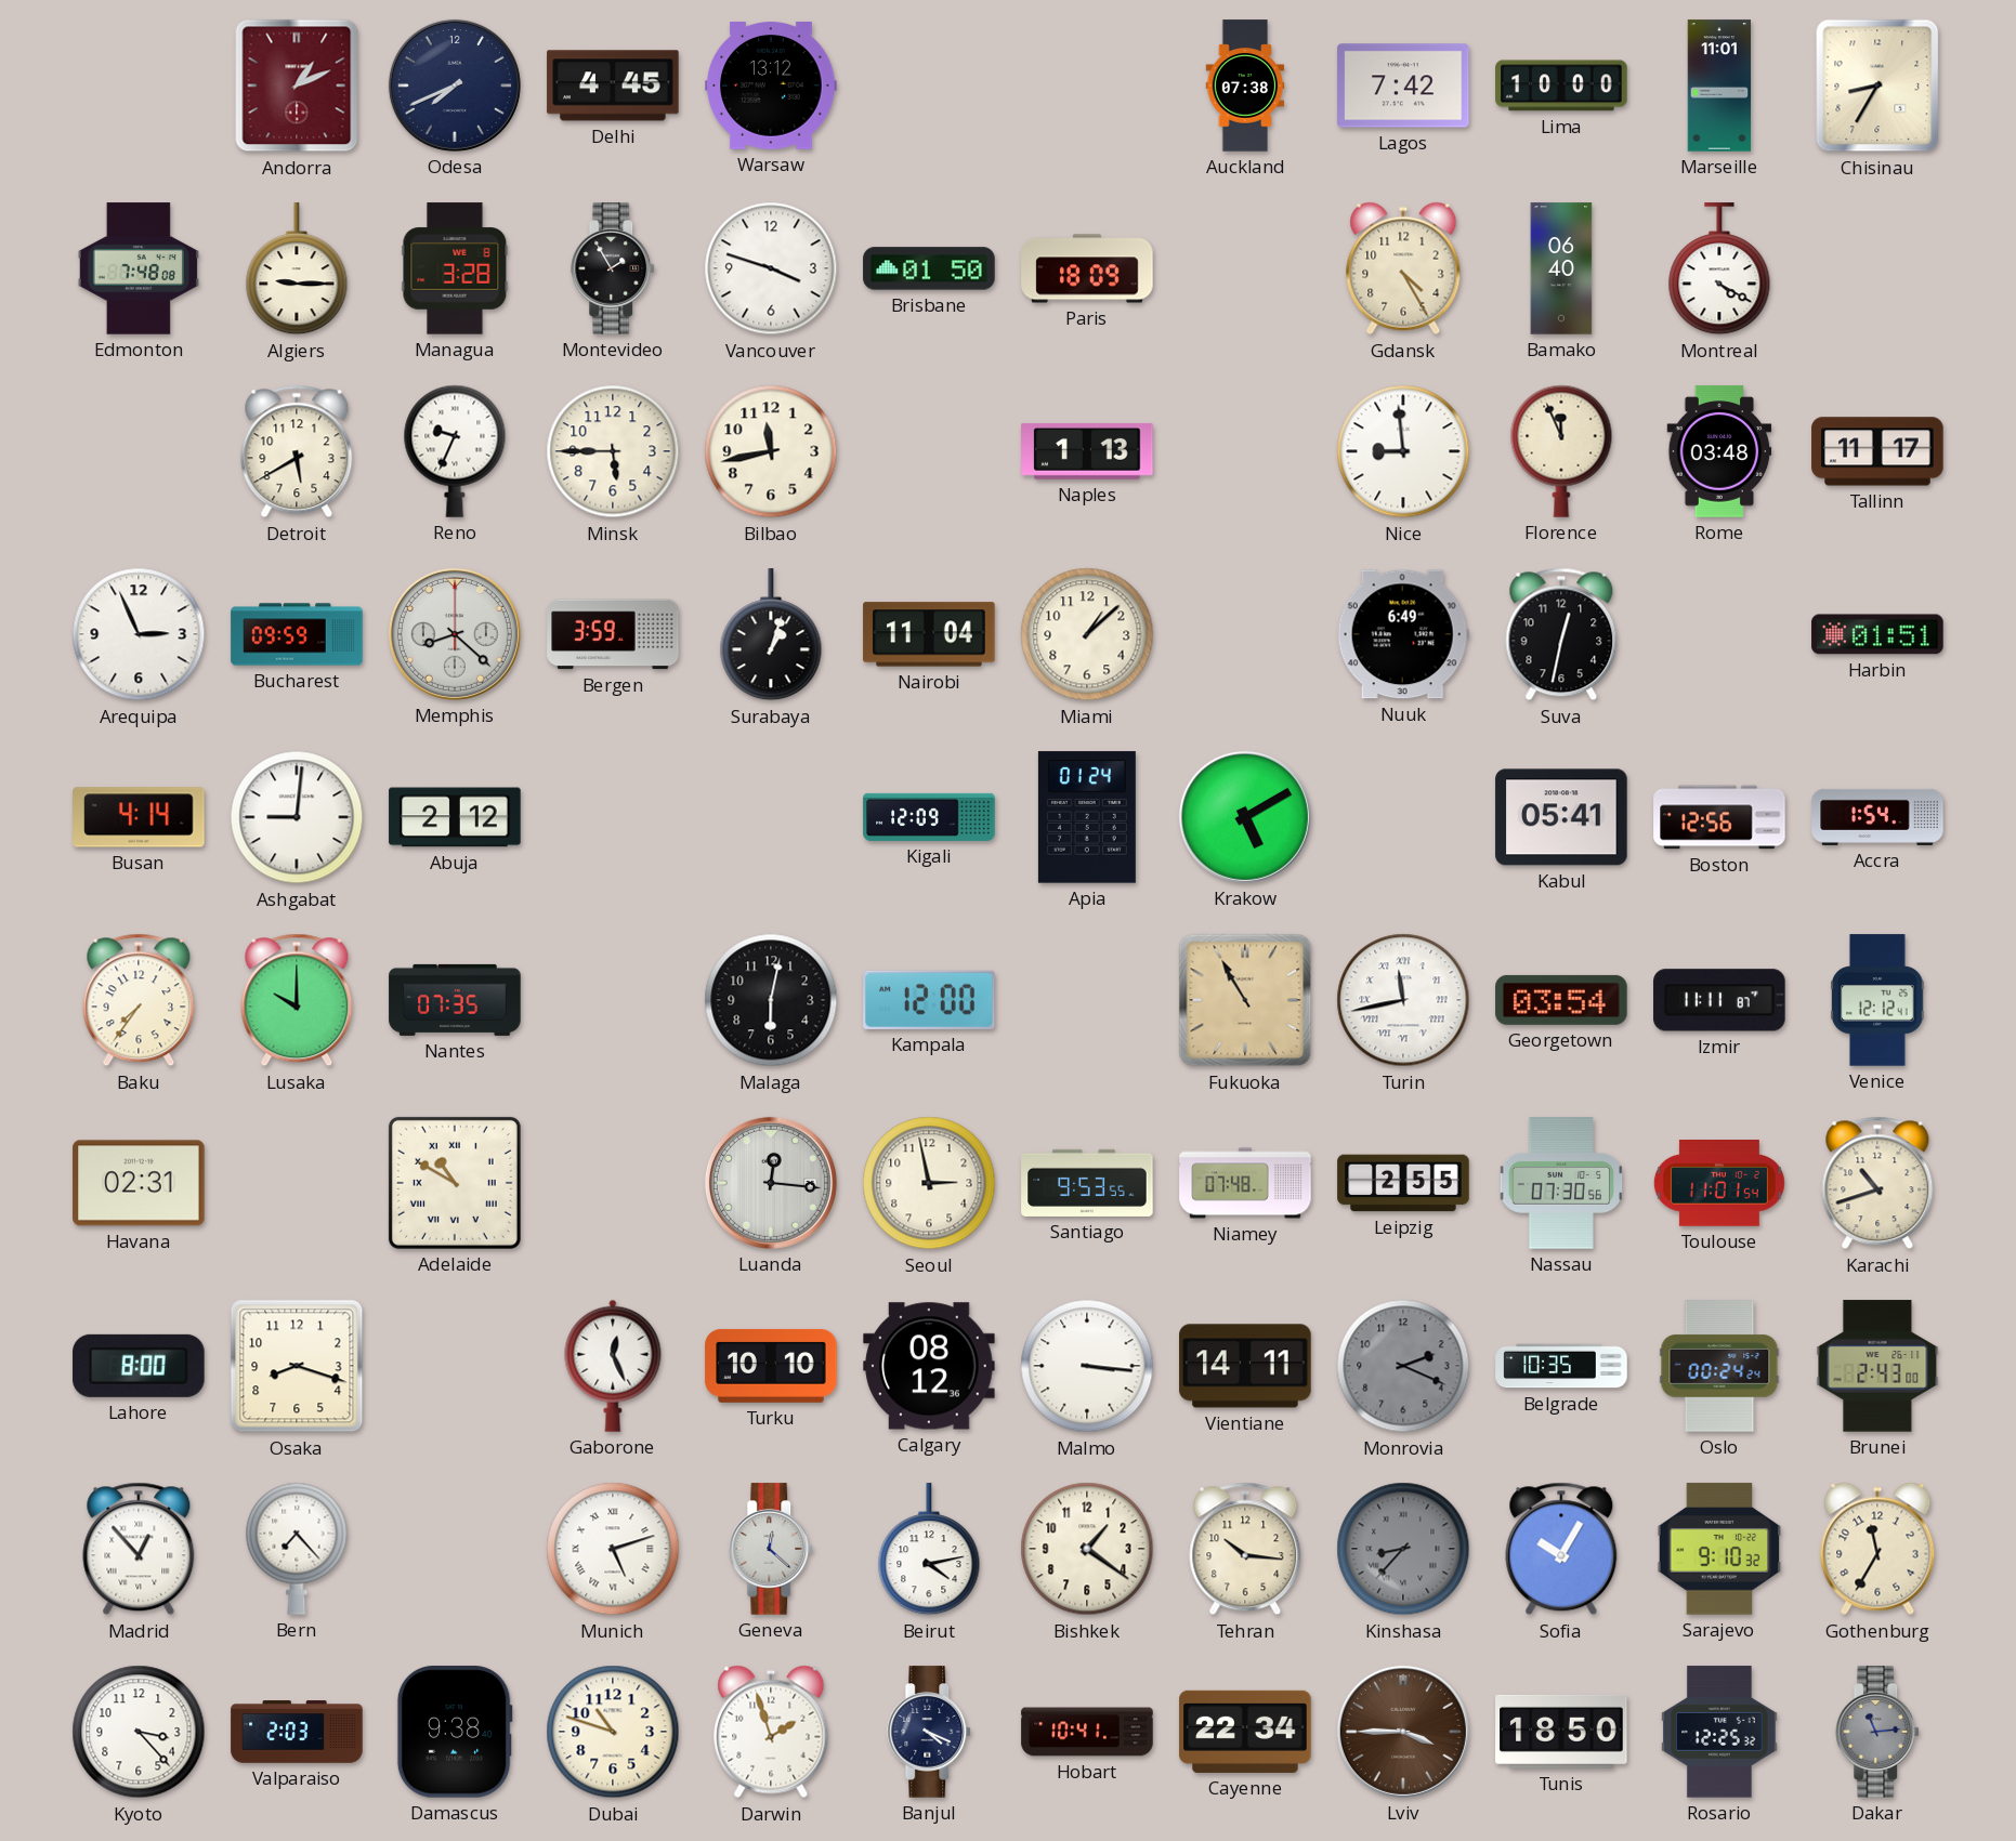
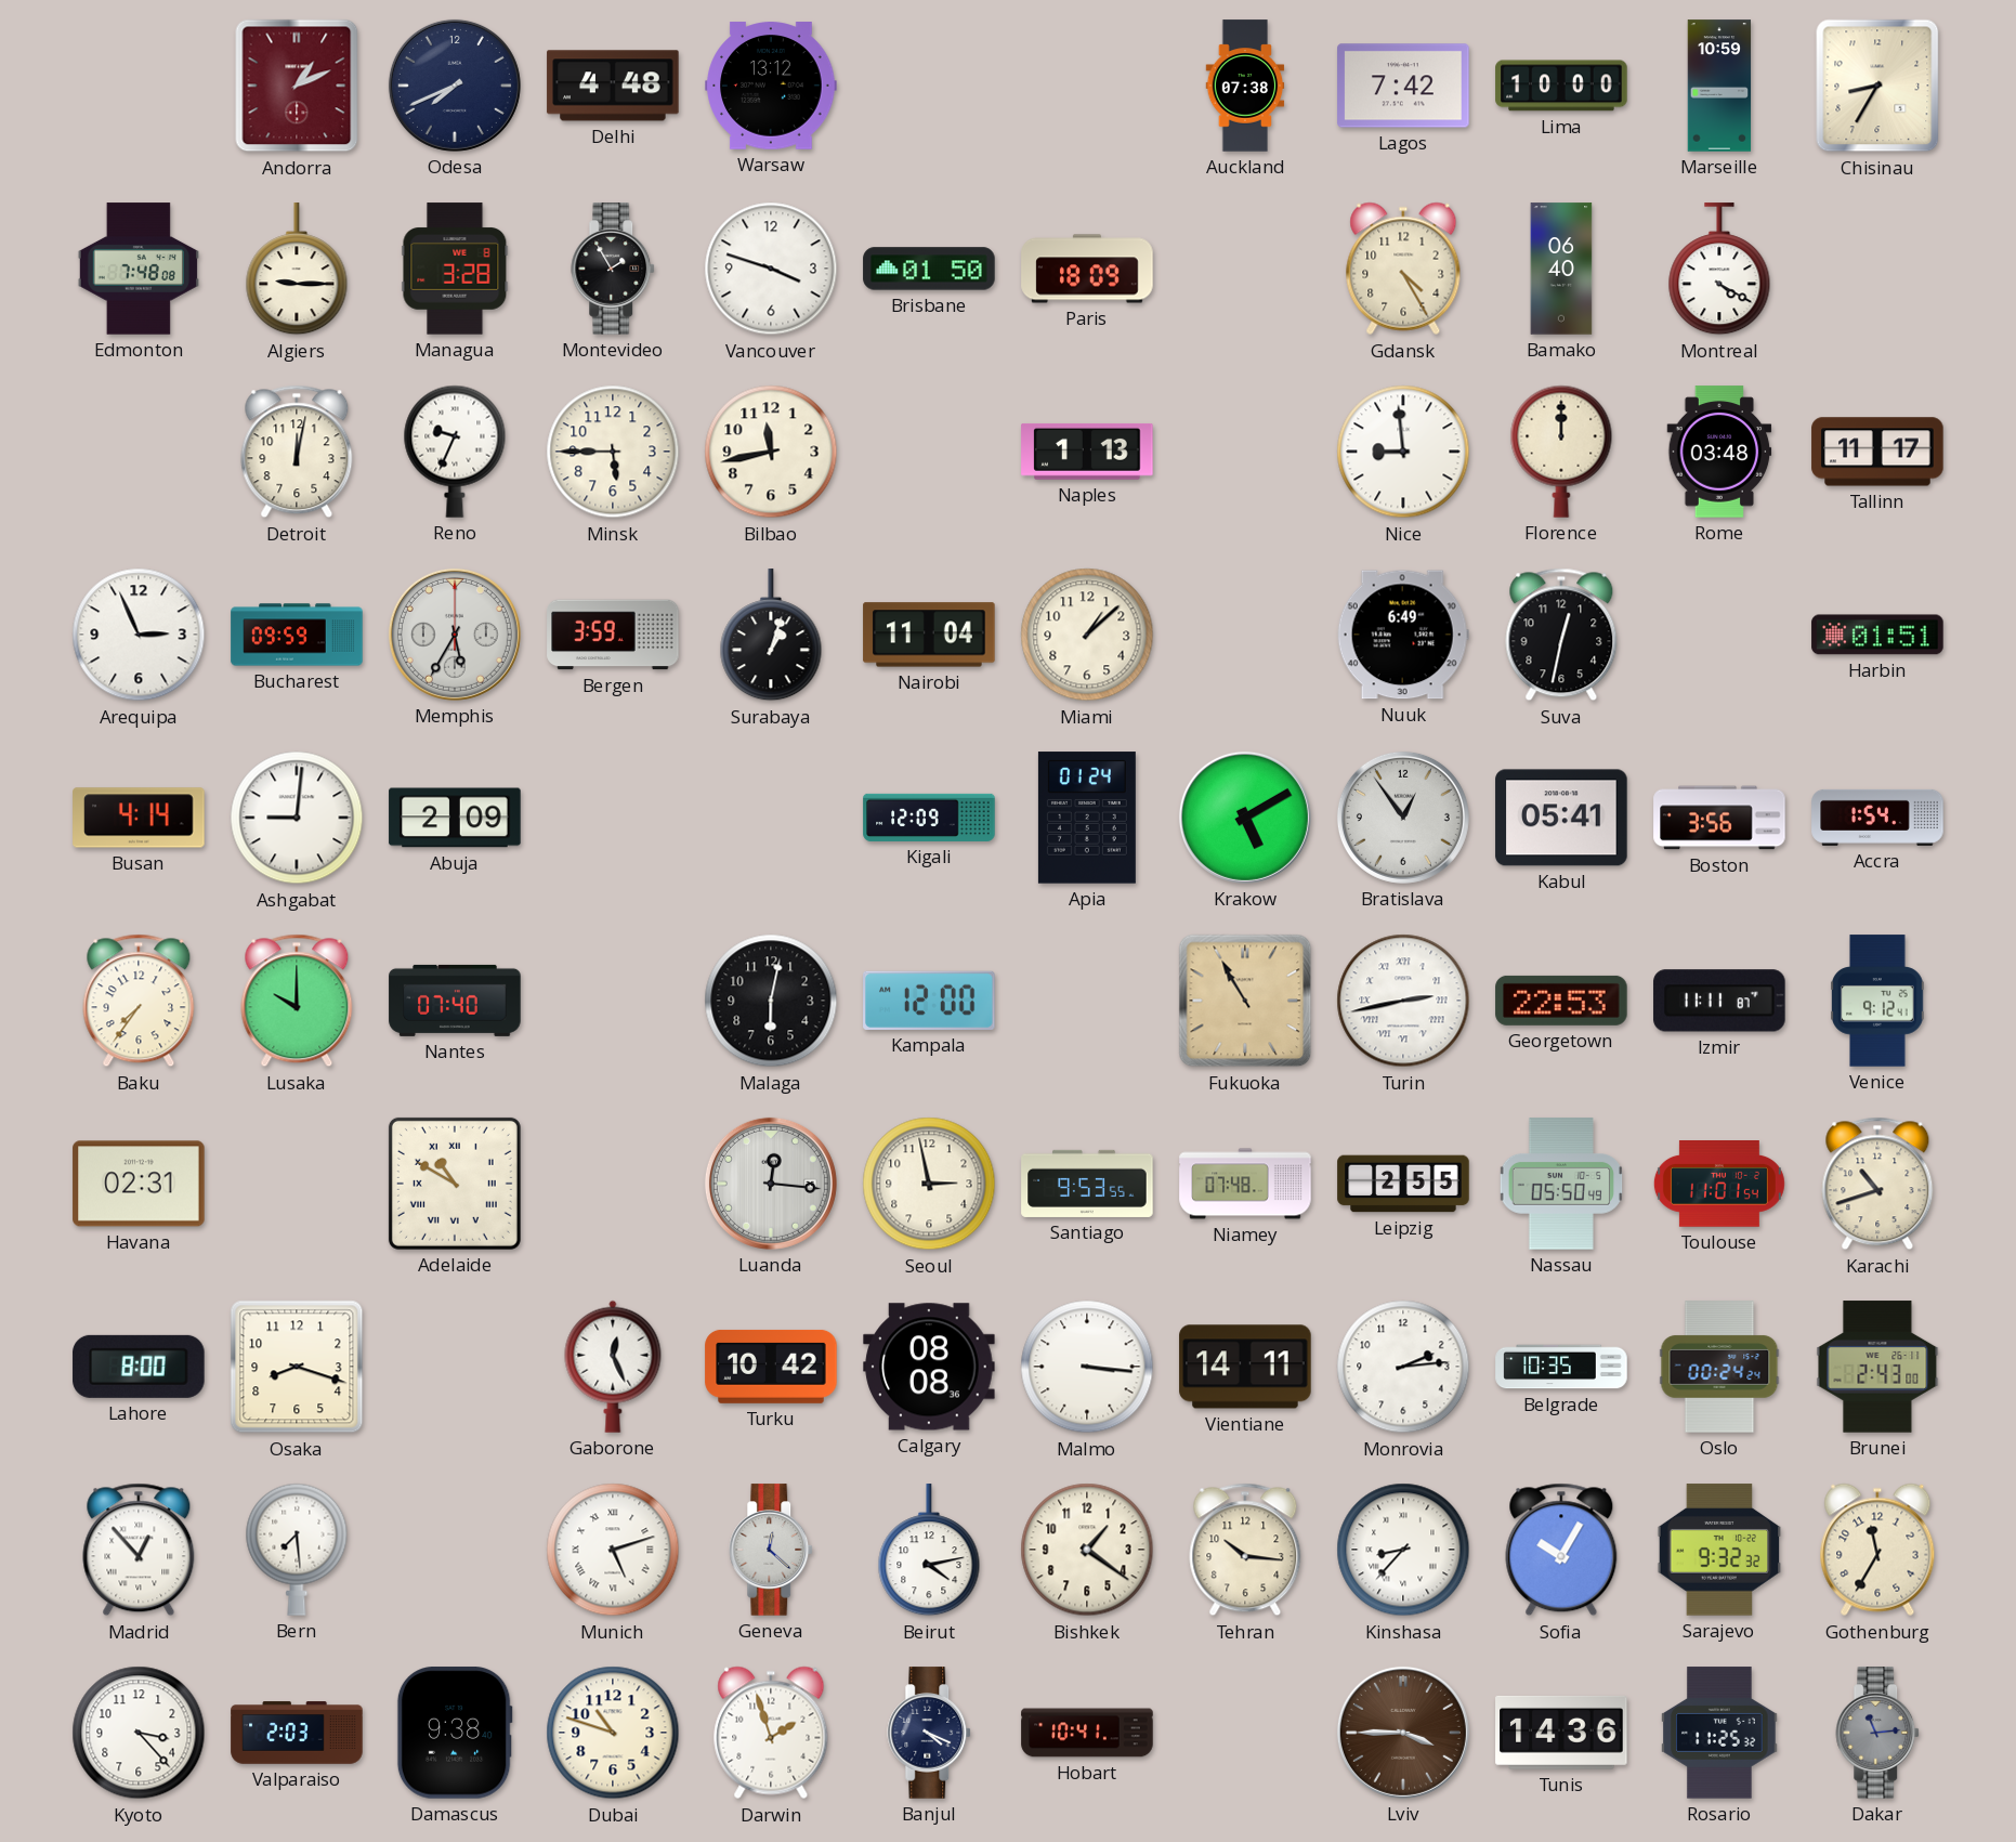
Delhi: 4:45 -> 4:48 (613, 86)
Marseille: 11:01 -> 10:59 (1719, 86)
Detroit: 5:40 -> 12:02 (297, 452)
Florence: 11:56 -> 12:00 (1561, 452)
Memphis: 8:22 -> 5:35 (455, 635)
Abuja: 2:12 -> 2:09 (455, 818)
Bratislava: none -> 12:54 (1403, 818)
Boston: 12:56 -> 3:56 (1719, 818)
Nantes: 07:35 -> 07:40 (455, 1001)
Turin: 11:43 -> 2:43 (1403, 1001)
Georgetown: 03:54 -> 22:53 (1561, 1001)
Venice: 12:12 -> 9:12 (1878, 1001)
Nassau: 07:30 -> 05:50 (1561, 1184)
Turku: 10:10 -> 10:42 (771, 1367)
Calgary: 08:12 -> 08:08 (929, 1367)
Monrovia: 2:19 -> 2:14 (1403, 1367)
Monrovia dial: grey -> white (1403, 1367)
Bern: 7:23 -> 7:29 (297, 1550)
Kinshasa dial: grey -> white (1403, 1550)
Sarajevo: 9:10 -> 9:32 (1719, 1550)
Cayenne: 22:34 -> none (1245, 1732)
Tunis: 18:50 -> 14:36 (1561, 1733)
Rosario: 12:25 -> 11:25 (1719, 1733)
